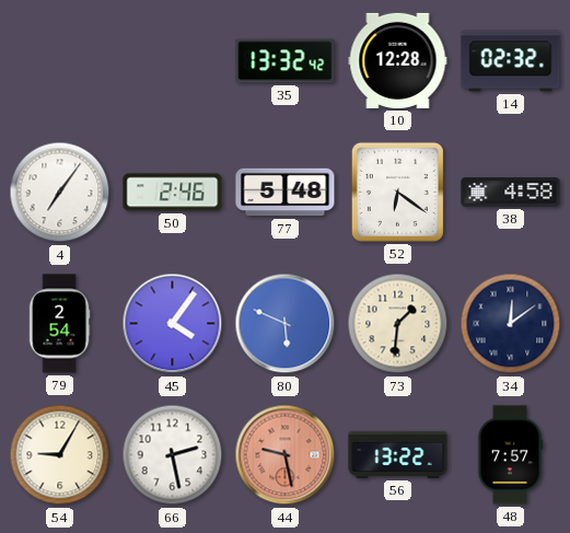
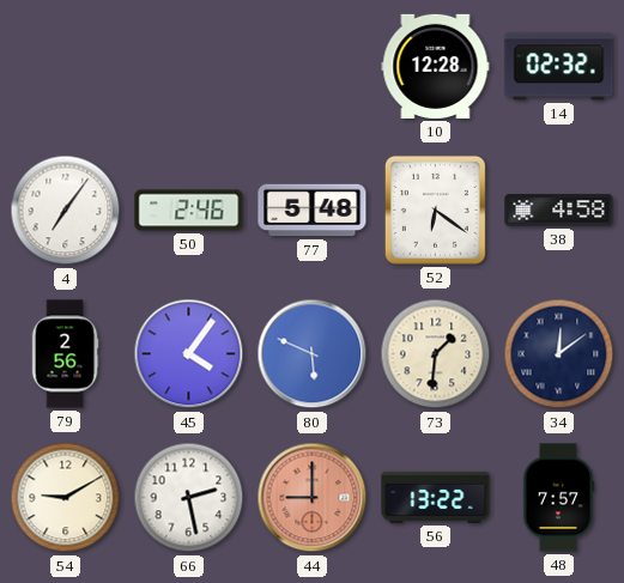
35: 13:32 -> none (286, 61)
79: 2:54 -> 2:56 (65, 354)
54: 9:05 -> 9:10 (66, 498)
44: 9:28 -> 9:00 (313, 498)
